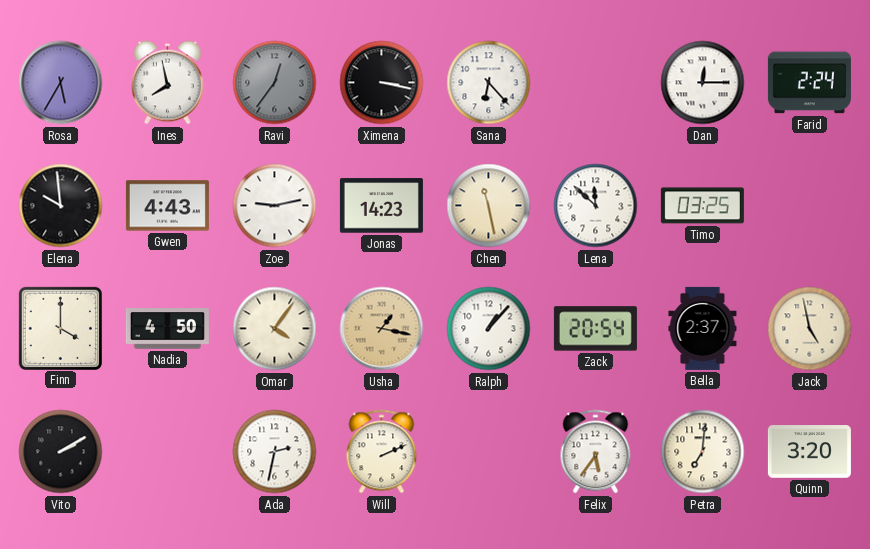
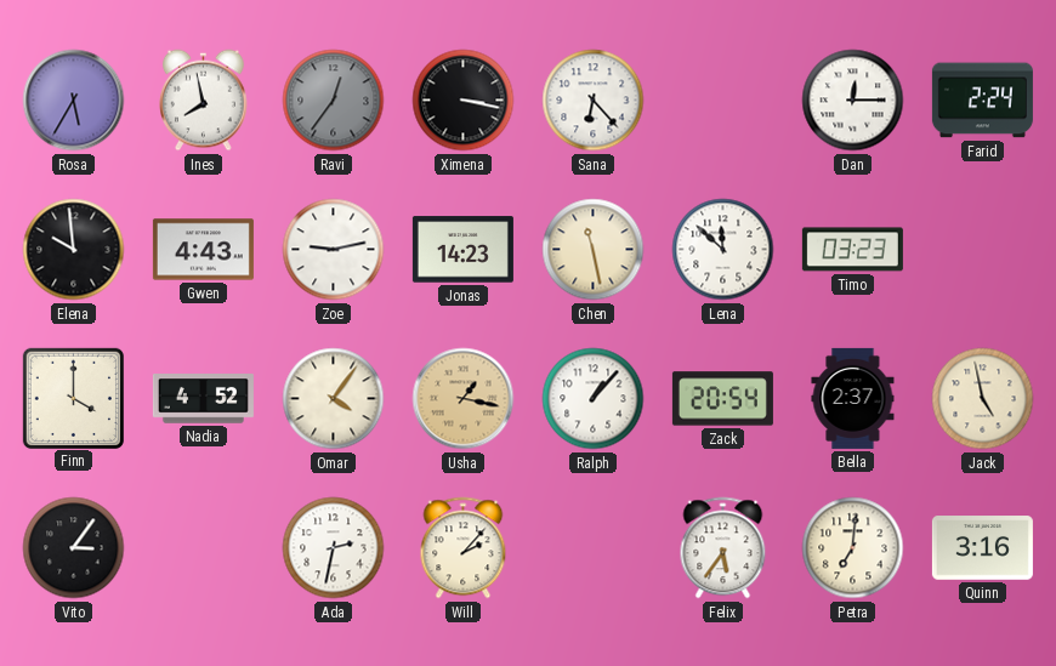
Timo: 03:25 -> 03:23 (852, 250)
Nadia: 4:50 -> 4:52 (203, 399)
Vito: 2:10 -> 3:06 (74, 548)
Will: 2:11 -> 2:07 (464, 548)
Quinn: 3:20 -> 3:16 (982, 548)
